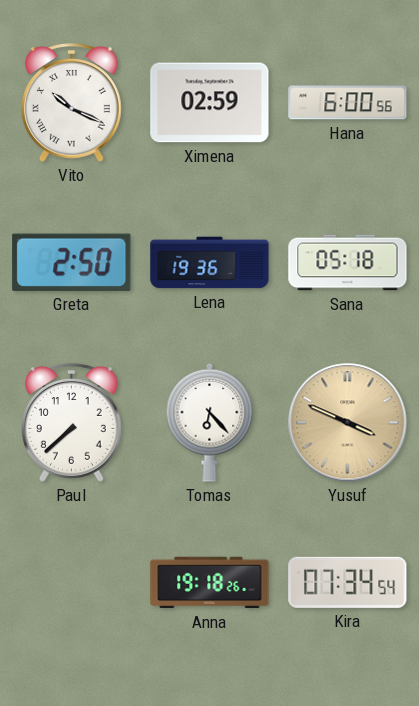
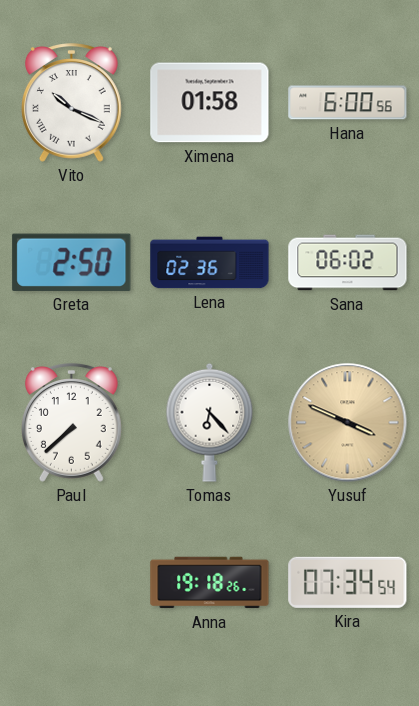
Ximena: 02:59 -> 01:58 (210, 103)
Lena: 19:36 -> 02:36 (210, 263)
Sana: 05:18 -> 06:02 (348, 263)
